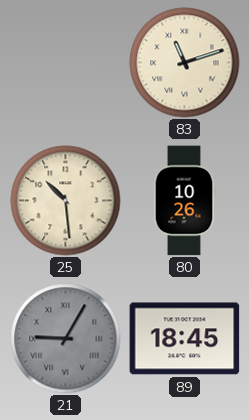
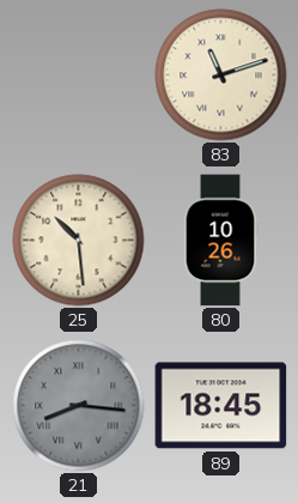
21: 9:05 -> 8:16 (79, 406)
